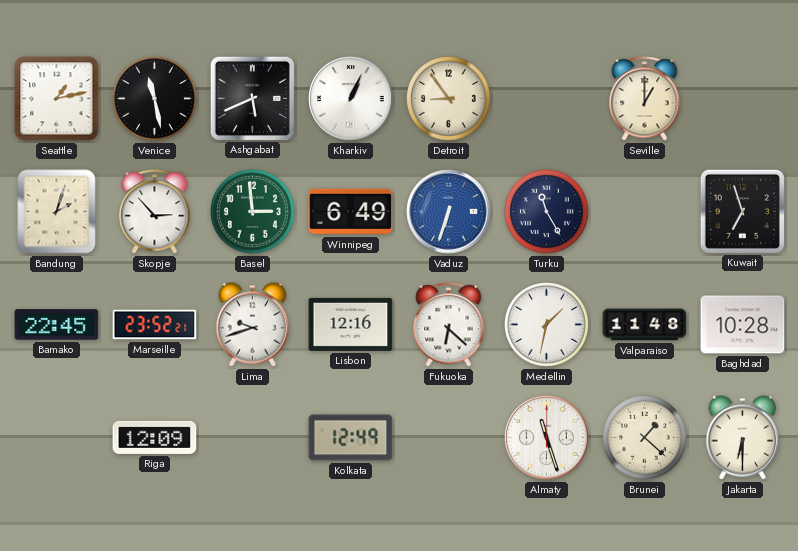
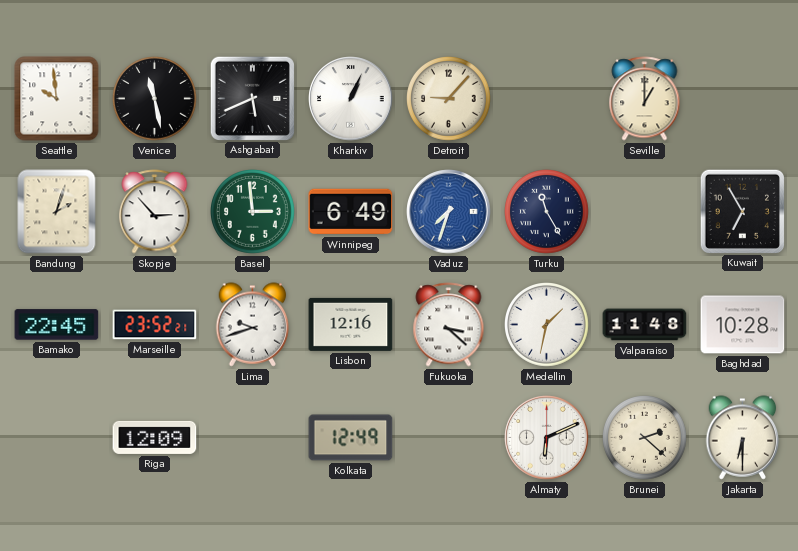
Seattle: 1:13 -> 9:59 (57, 99)
Detroit: 8:54 -> 9:07 (449, 99)
Vaduz: 6:33 -> 7:33 (449, 212)
Kuwait: 6:57 -> 6:55 (742, 211)
Fukuoka: 6:22 -> 3:22 (449, 325)
Almaty: 11:27 -> 6:11 (547, 438)
Brunei: 1:22 -> 2:22 (645, 438)
